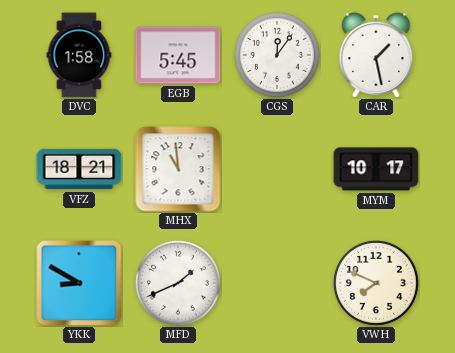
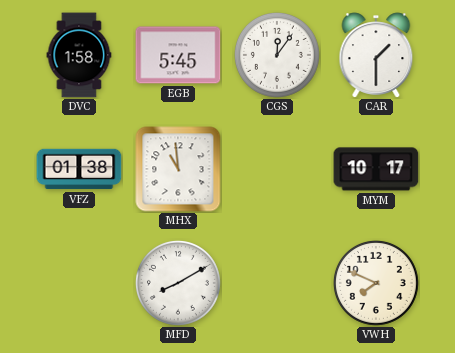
CAR: 1:28 -> 1:30 (376, 55)
VFZ: 18:21 -> 01:38 (79, 169)
YKK: 8:50 -> none (79, 283)
MFD: 1:41 -> 8:10 (178, 283)
